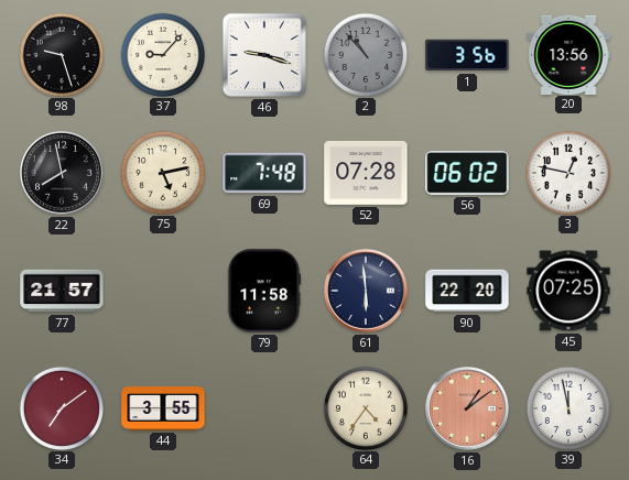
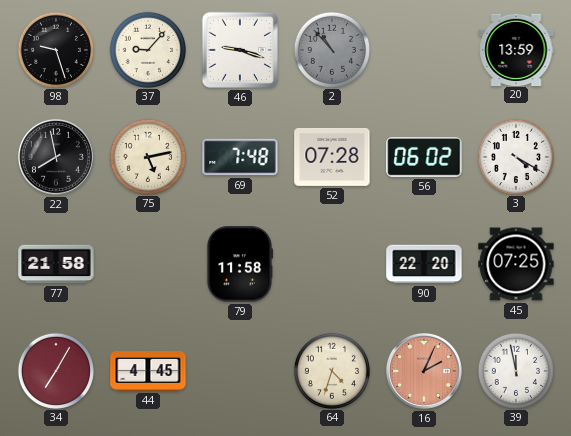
1: 3:56 -> none (467, 55)
20: 13:56 -> 13:59 (516, 49)
3: 12:47 -> 4:20 (515, 156)
77: 21:57 -> 21:58 (56, 264)
61: 5:59 -> none (367, 292)
34: 7:09 -> 7:05 (55, 370)
44: 3:55 -> 4:45 (148, 372)
64: 4:36 -> 4:33 (331, 370)
16: 1:09 -> 2:04 (425, 372)
